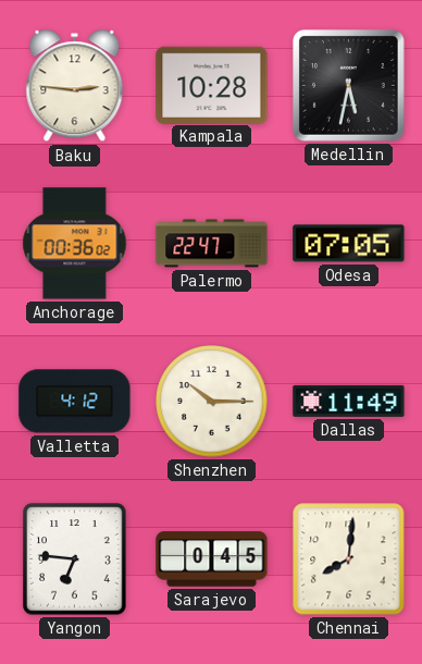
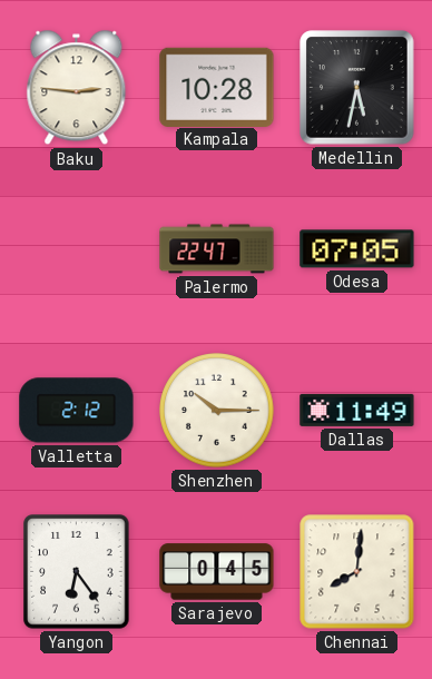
Anchorage: 00:36 -> none (75, 244)
Valletta: 4:12 -> 2:12 (77, 411)
Yangon: 6:46 -> 6:24 (77, 572)
